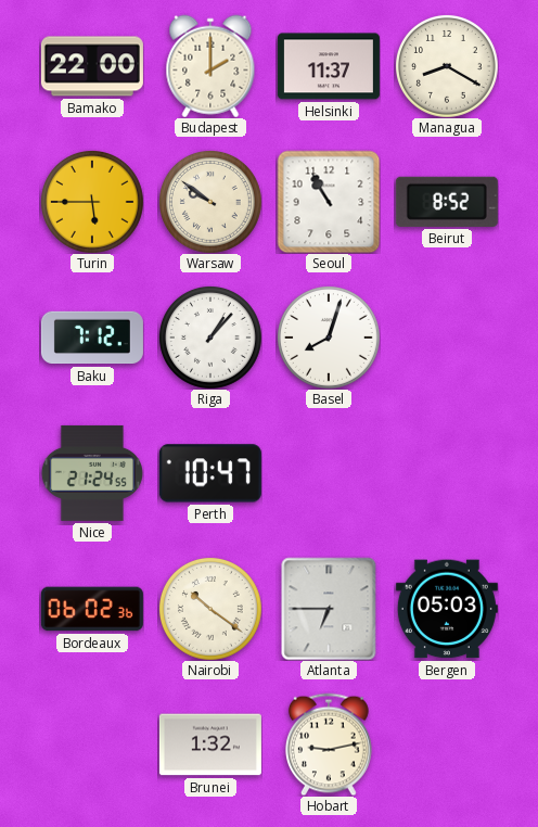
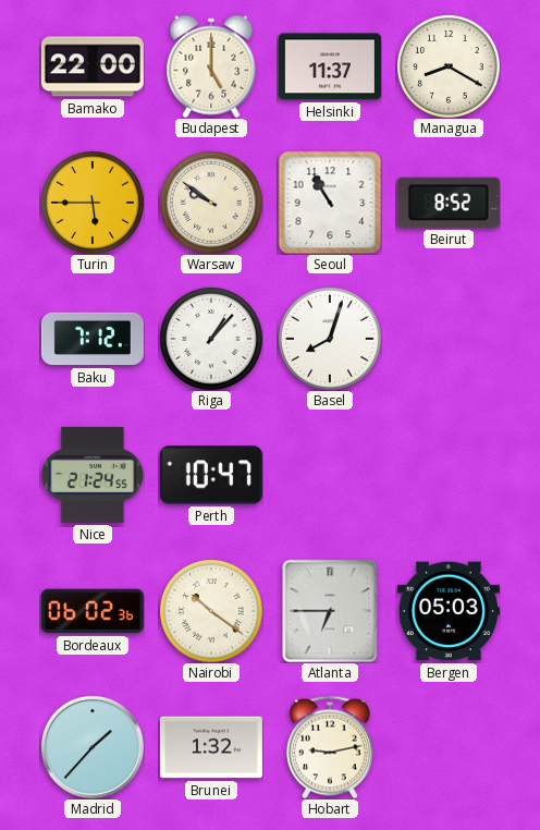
Budapest: 2:00 -> 5:00 (211, 66)
Madrid: none -> 1:37 (93, 747)
